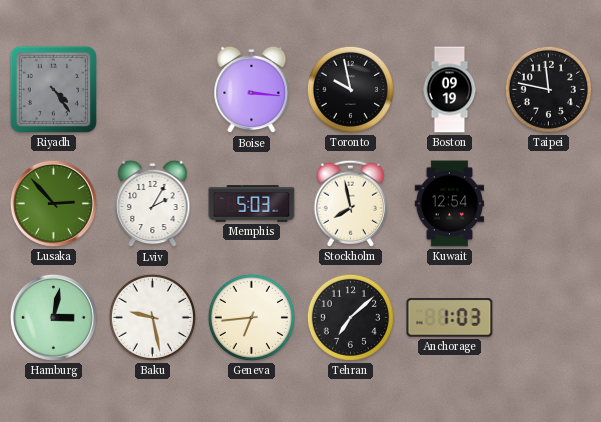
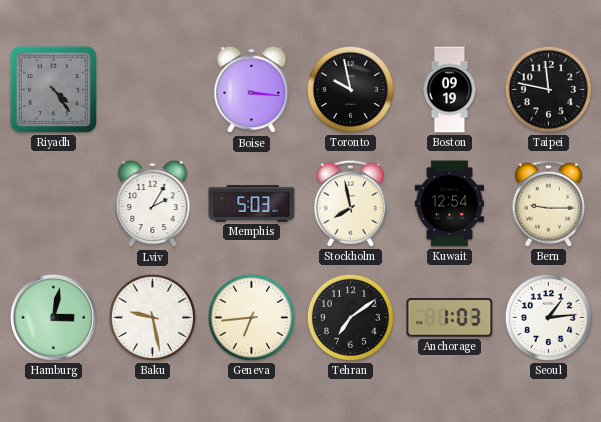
Lusaka: 2:53 -> none (53, 203)
Bern: none -> 9:15 (548, 203)
Tehran: 7:08 -> 7:09 (350, 317)
Seoul: none -> 1:14 (548, 317)
